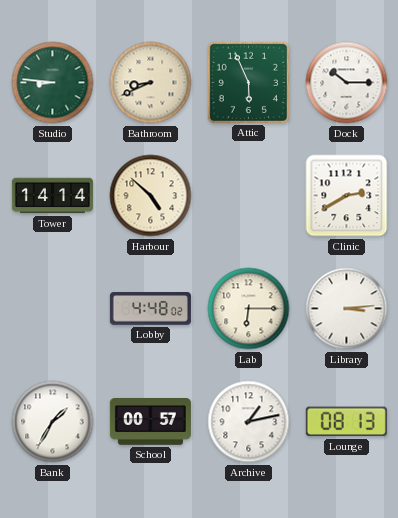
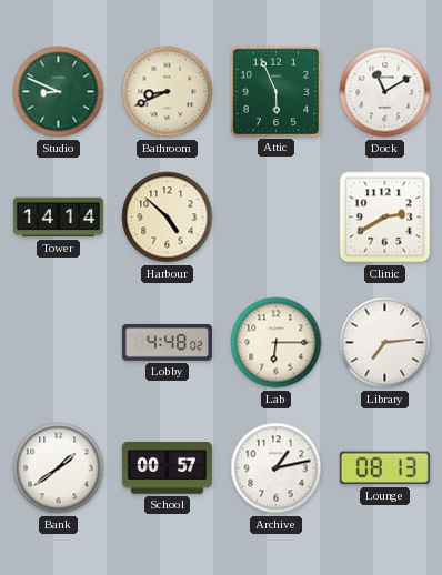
Studio: 8:46 -> 8:49 (59, 92)
Dock: 10:15 -> 11:10 (385, 92)
Library: 3:14 -> 7:14 (385, 343)
Bank: 1:35 -> 1:39 (59, 468)
